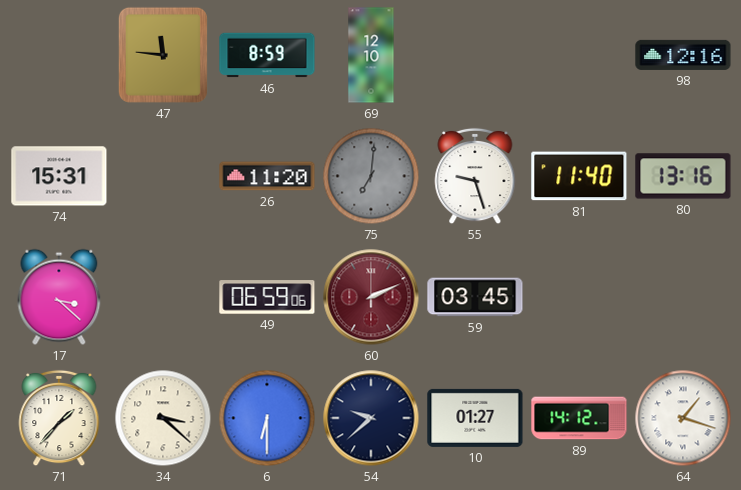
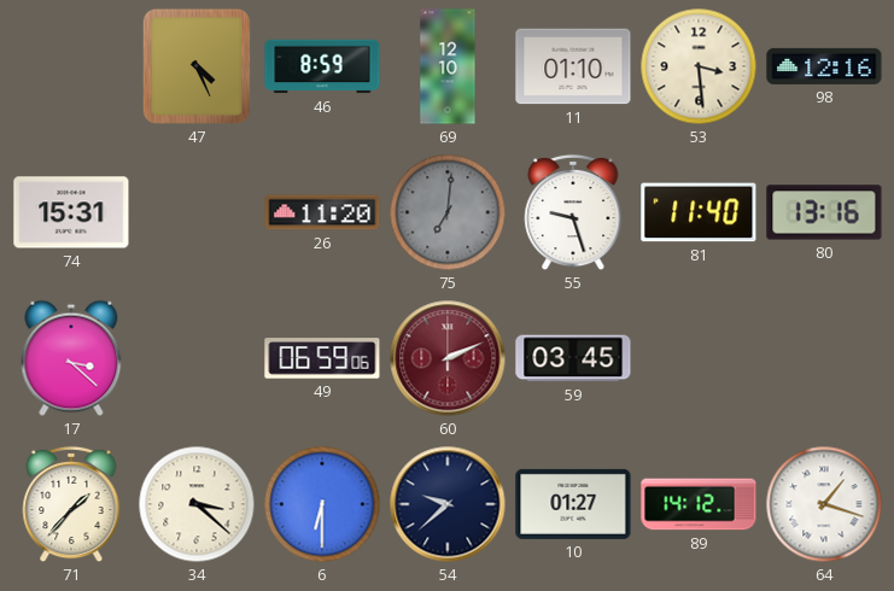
47: 11:46 -> 4:26 (197, 66)
11: none -> 01:10 (573, 66)
53: none -> 3:29 (699, 66)
